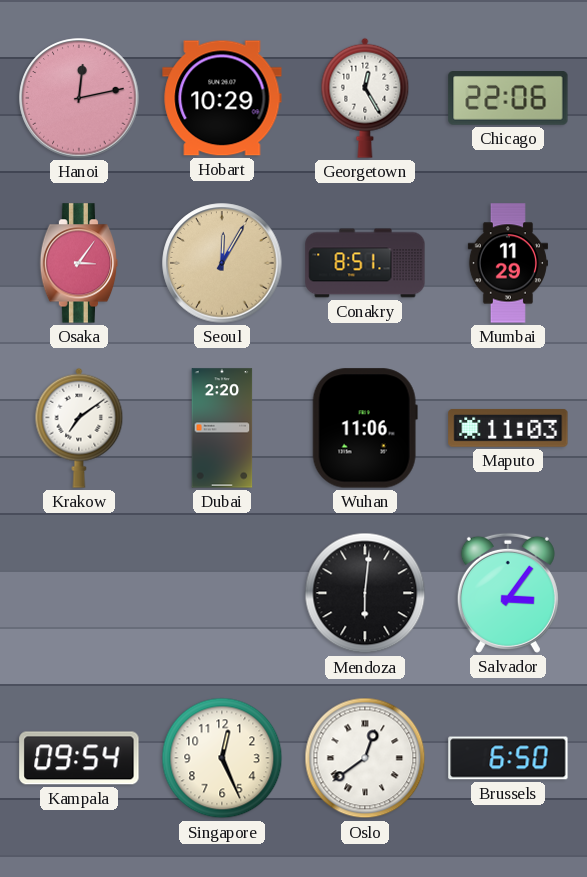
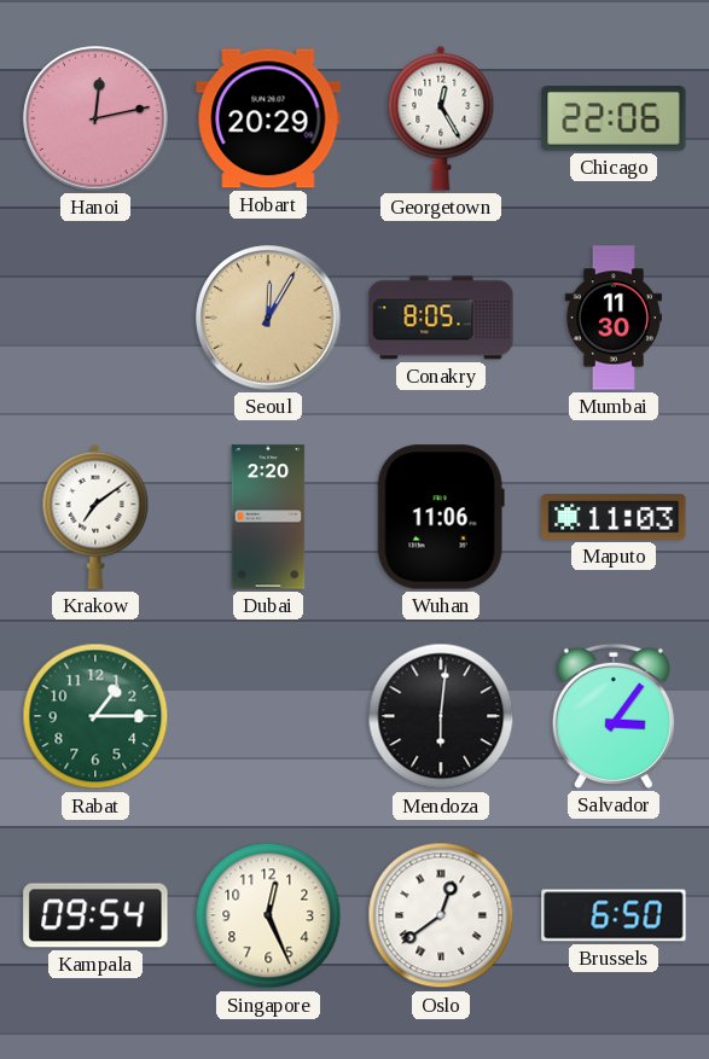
Hobart: 10:29 -> 20:29 (268, 118)
Osaka: 3:06 -> none (79, 263)
Conakry: 8:51 -> 8:05 (441, 318)
Mumbai: 11:29 -> 11:30 (614, 318)
Rabat: none -> 1:15 (95, 716)
